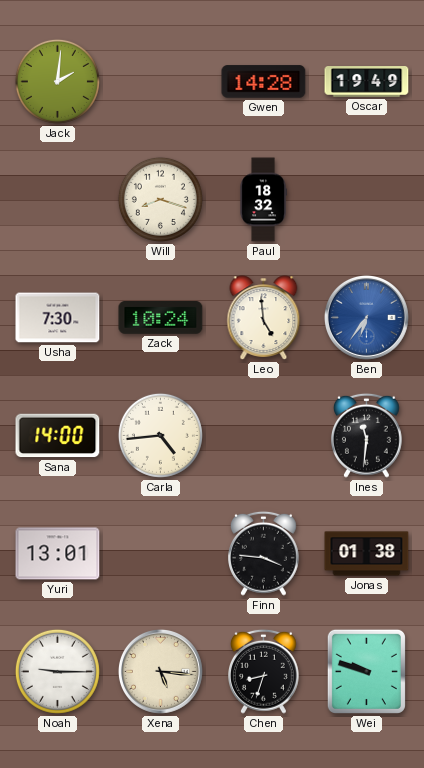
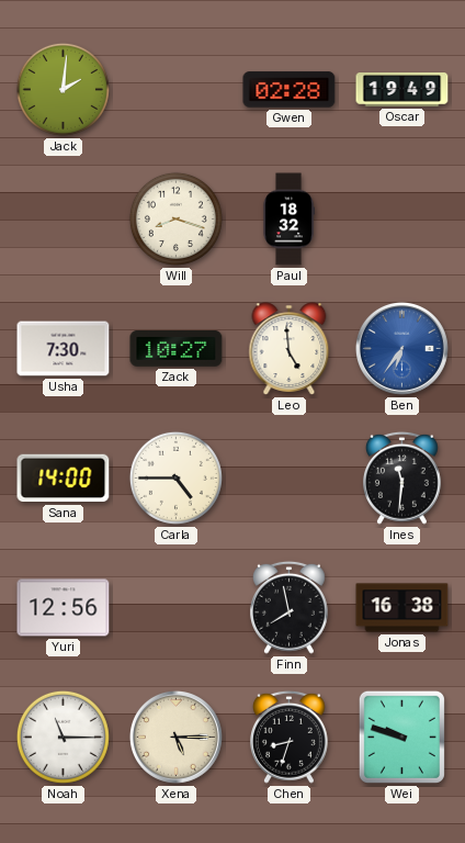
Gwen: 14:28 -> 02:28 (290, 90)
Zack: 10:24 -> 10:27 (177, 349)
Carla: 4:44 -> 4:45 (175, 477)
Yuri: 13:01 -> 12:56 (64, 608)
Finn: 3:46 -> 7:58 (290, 607)
Jonas: 01:38 -> 16:38 (402, 608)
Noah: 9:15 -> 11:15 (63, 737)
Xena: 5:16 -> 5:15 (175, 737)
